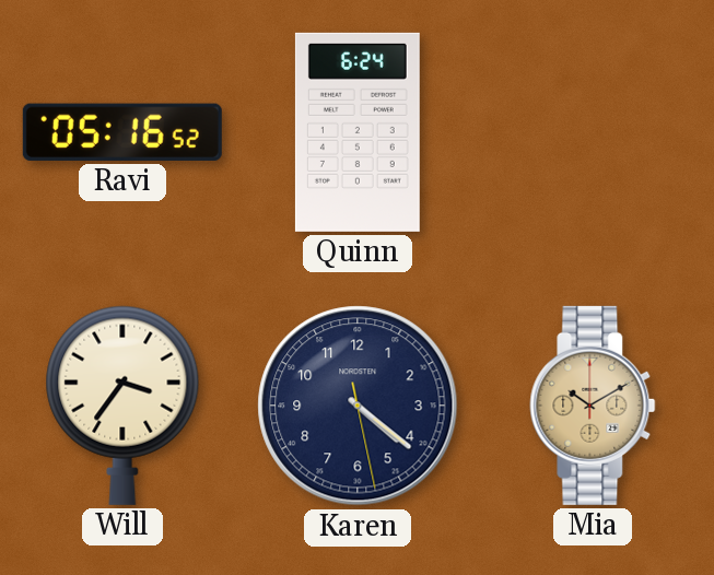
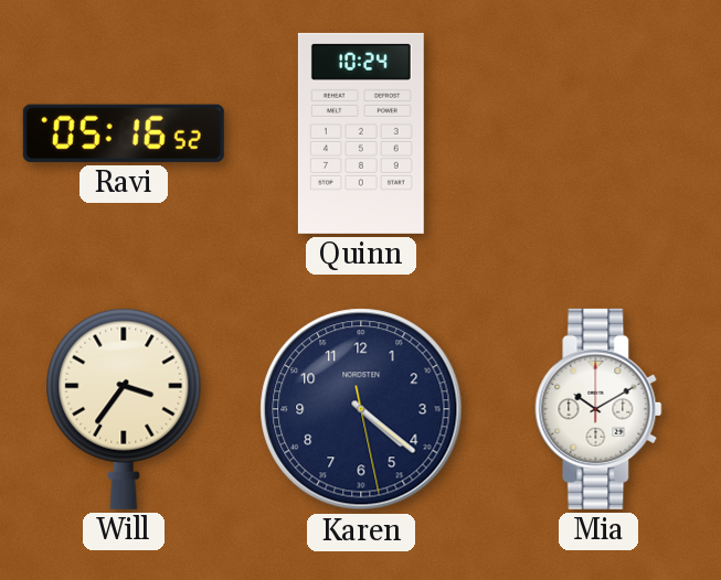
Quinn: 6:24 -> 10:24 (361, 133)
Mia dial: champagne -> white (598, 409)
